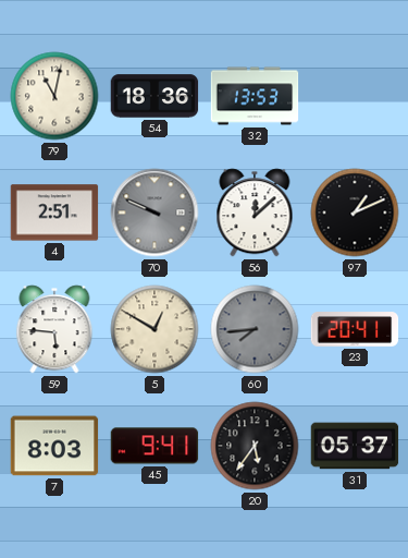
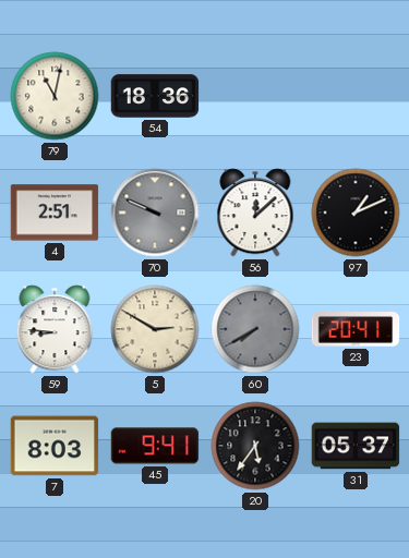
32: 13:53 -> none (255, 96)
59: 5:46 -> 8:46 (55, 329)
5: 12:50 -> 2:50 (155, 329)
60: 7:44 -> 7:40 (255, 329)
